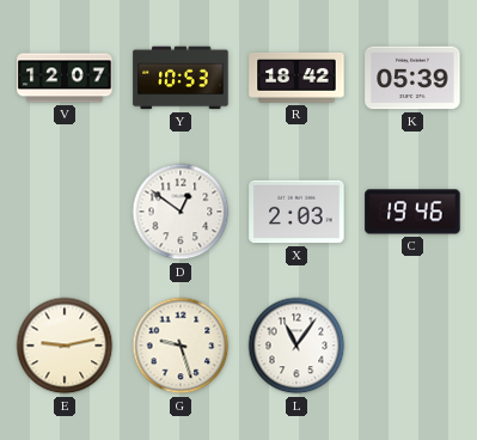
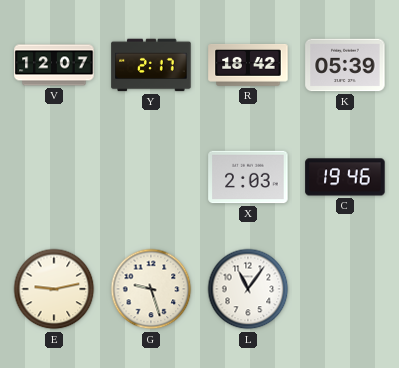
Y: 10:53 -> 2:17 (151, 65)
D: 12:51 -> none (181, 212)
